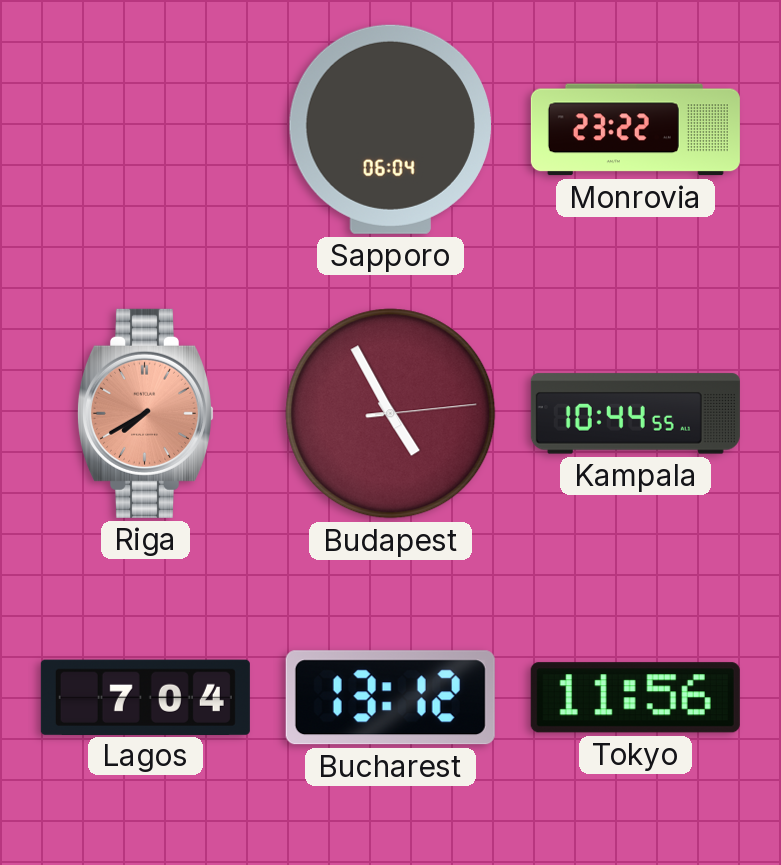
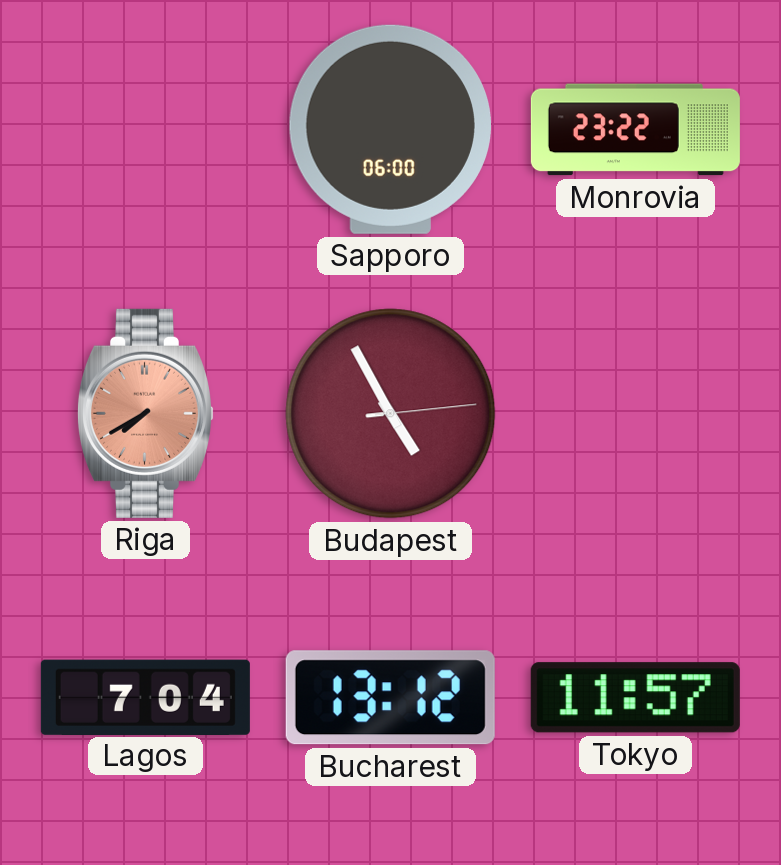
Sapporo: 06:04 -> 06:00 (390, 129)
Kampala: 10:44 -> none (635, 414)
Tokyo: 11:56 -> 11:57 (635, 698)
